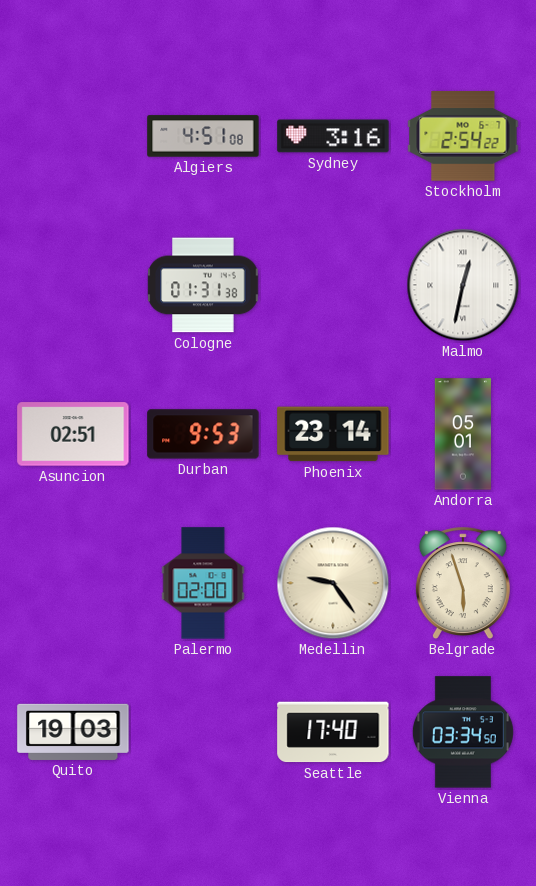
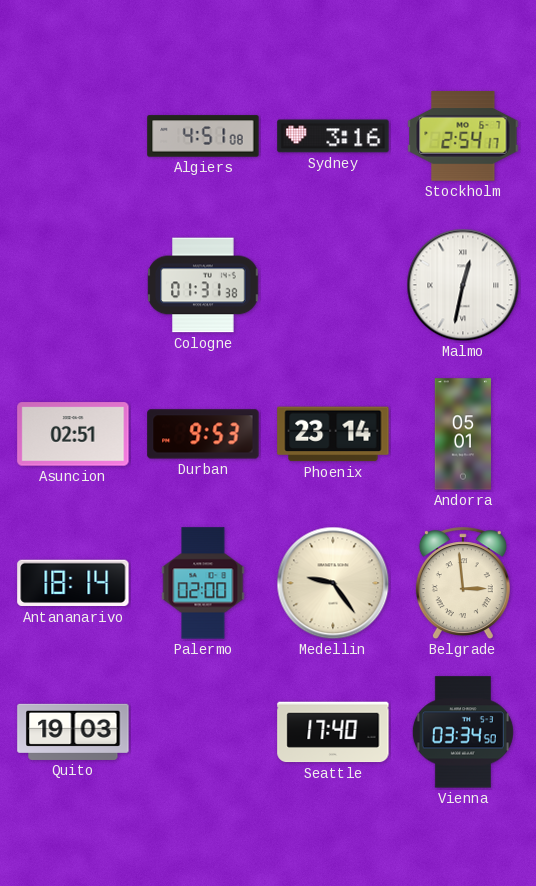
Stockholm: 2:54:22 -> 2:54:17 (463, 136)
Antananarivo: none -> 18:14 (73, 583)
Belgrade: 5:57 -> 2:59 (463, 584)
